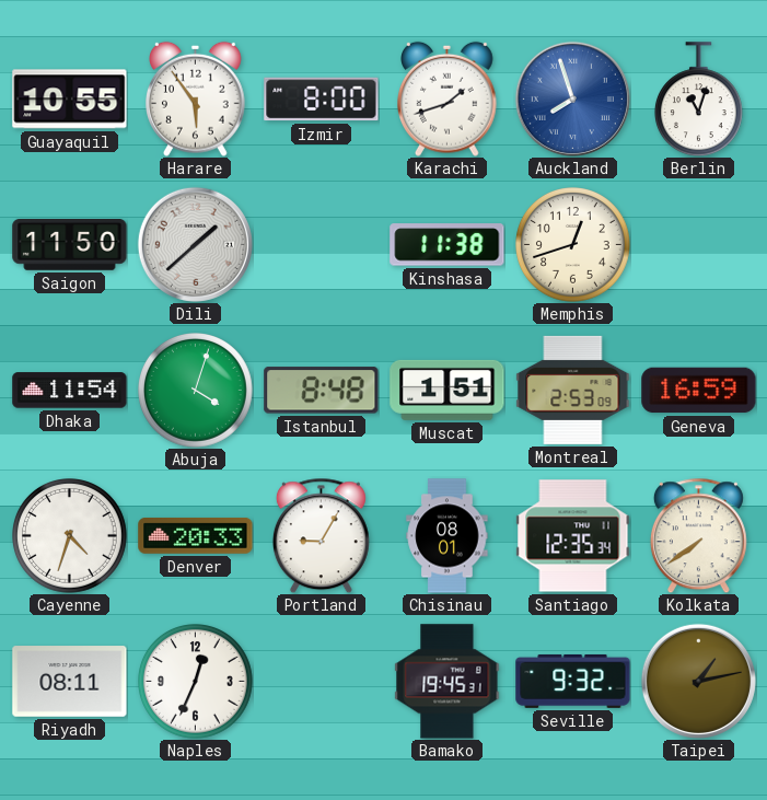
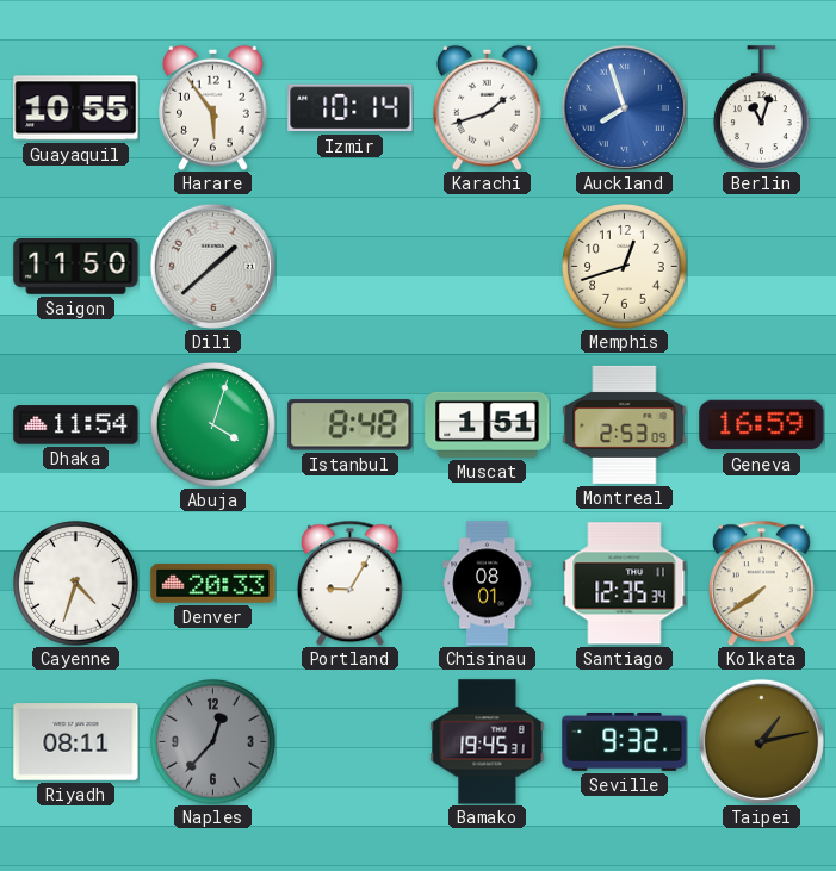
Izmir: 8:00 -> 10:14 (351, 108)
Kinshasa: 11:38 -> none (448, 245)
Naples: 12:34 -> 12:37 (213, 742)
Naples dial: white -> grey (213, 742)
